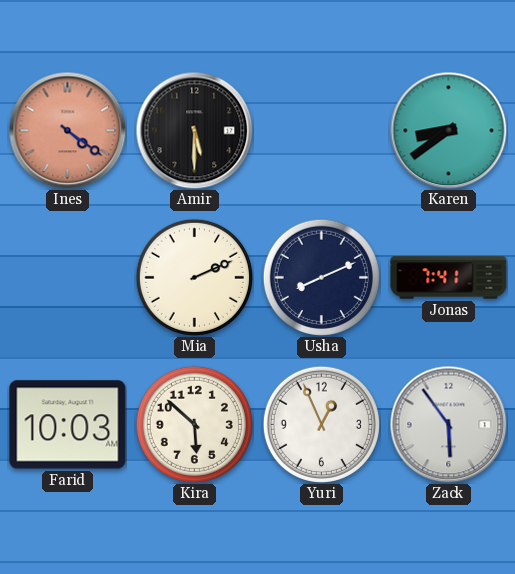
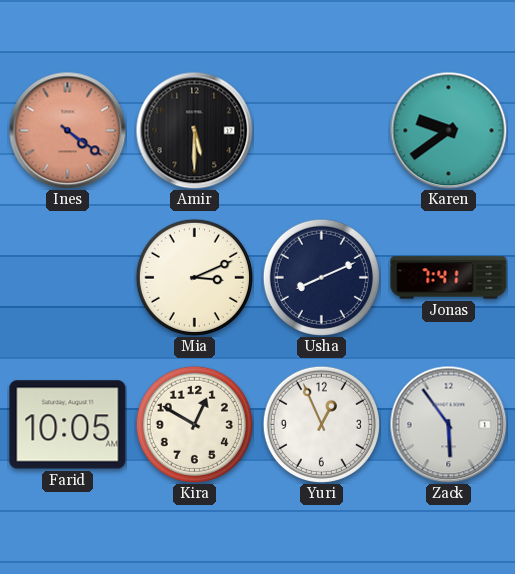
Karen: 8:39 -> 9:39 (448, 130)
Mia: 2:11 -> 3:11 (194, 277)
Farid: 10:03 -> 10:05 (68, 425)
Kira: 5:52 -> 12:50 (194, 424)
